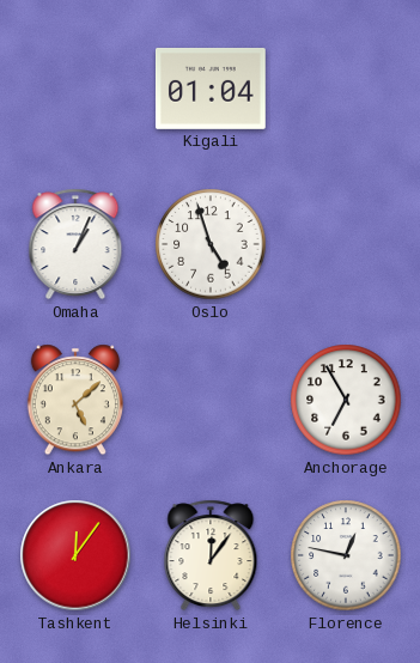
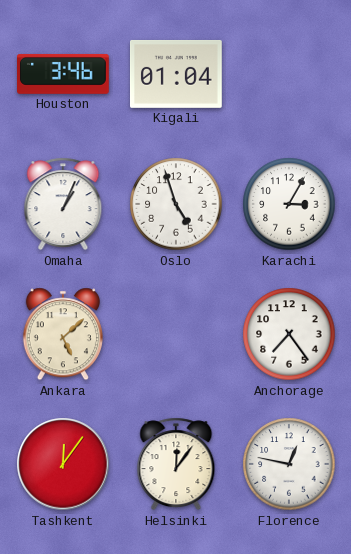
Houston: none -> 3:46 (64, 74)
Karachi: none -> 3:05 (289, 204)
Anchorage: 6:55 -> 7:24 (289, 334)
